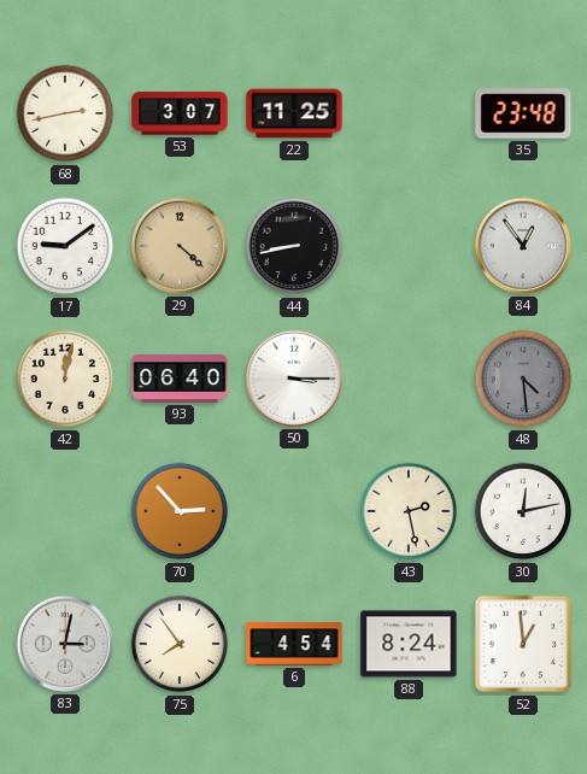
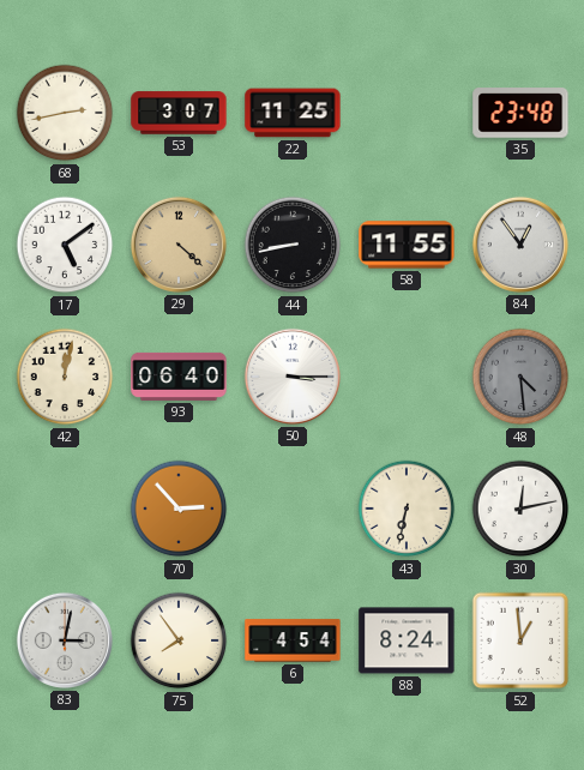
17: 9:09 -> 5:09 (65, 245)
58: none -> 11:55 (407, 245)
43: 2:28 -> 6:32 (407, 509)
